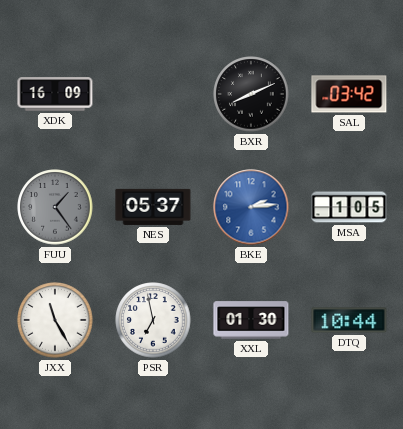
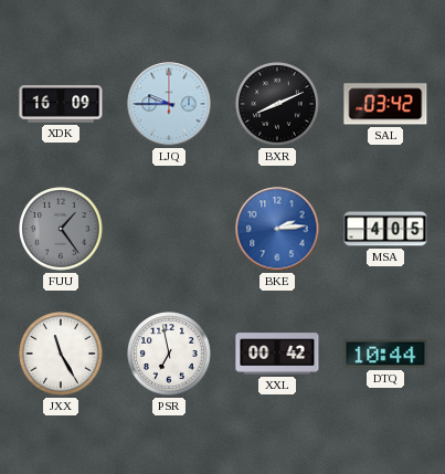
LJQ: none -> 9:45 (169, 104)
NES: 05:37 -> none (153, 207)
MSA: 1:05 -> 4:05 (385, 229)
XXL: 01:30 -> 00:42 (277, 354)
